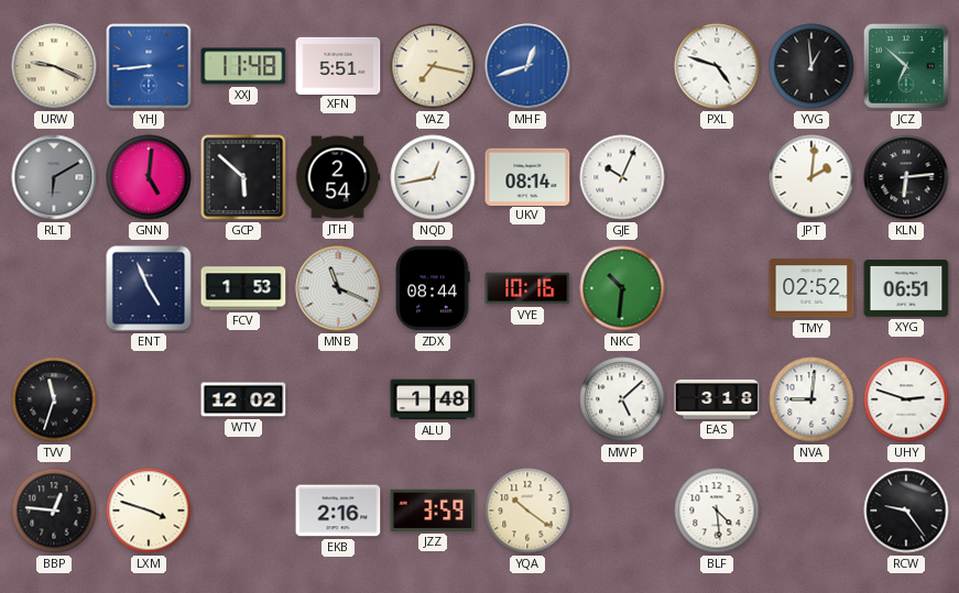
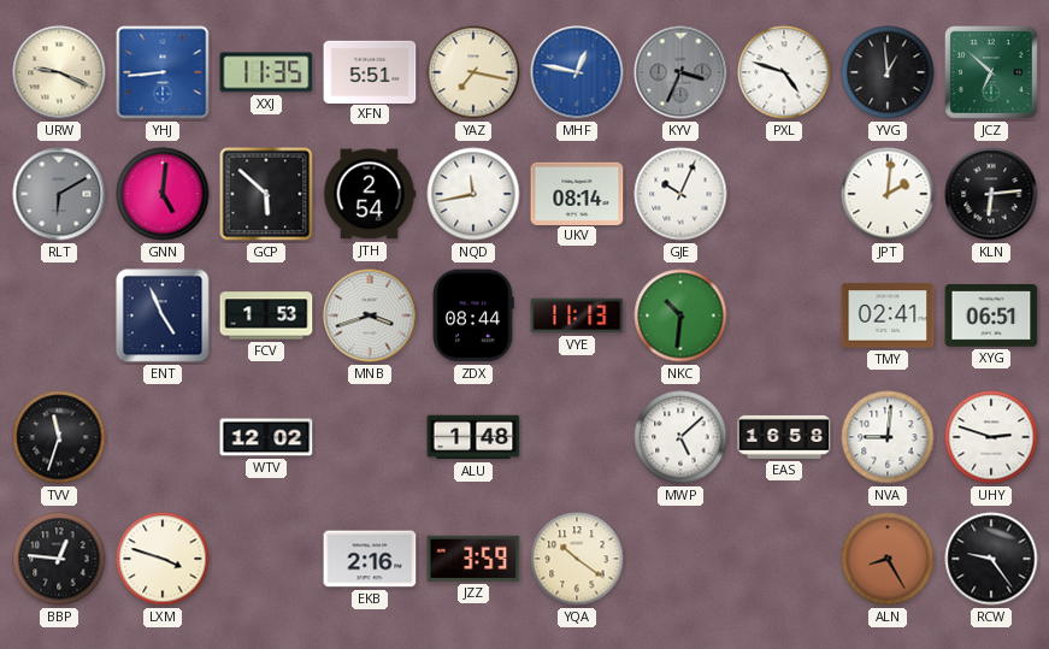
XXJ: 11:48 -> 11:35 (266, 72)
MHF: 12:42 -> 12:47 (577, 72)
KYV: none -> 3:34 (680, 72)
NQD: 12:43 -> 11:43 (473, 194)
MNB: 11:19 -> 3:42 (370, 315)
VYE: 10:16 -> 11:13 (577, 315)
TMY: 02:52 -> 02:41 (888, 315)
EAS: 3:18 -> 16:58 (784, 437)
BLF: 4:29 -> none (717, 510)
ALN: none -> 8:25 (888, 559)
